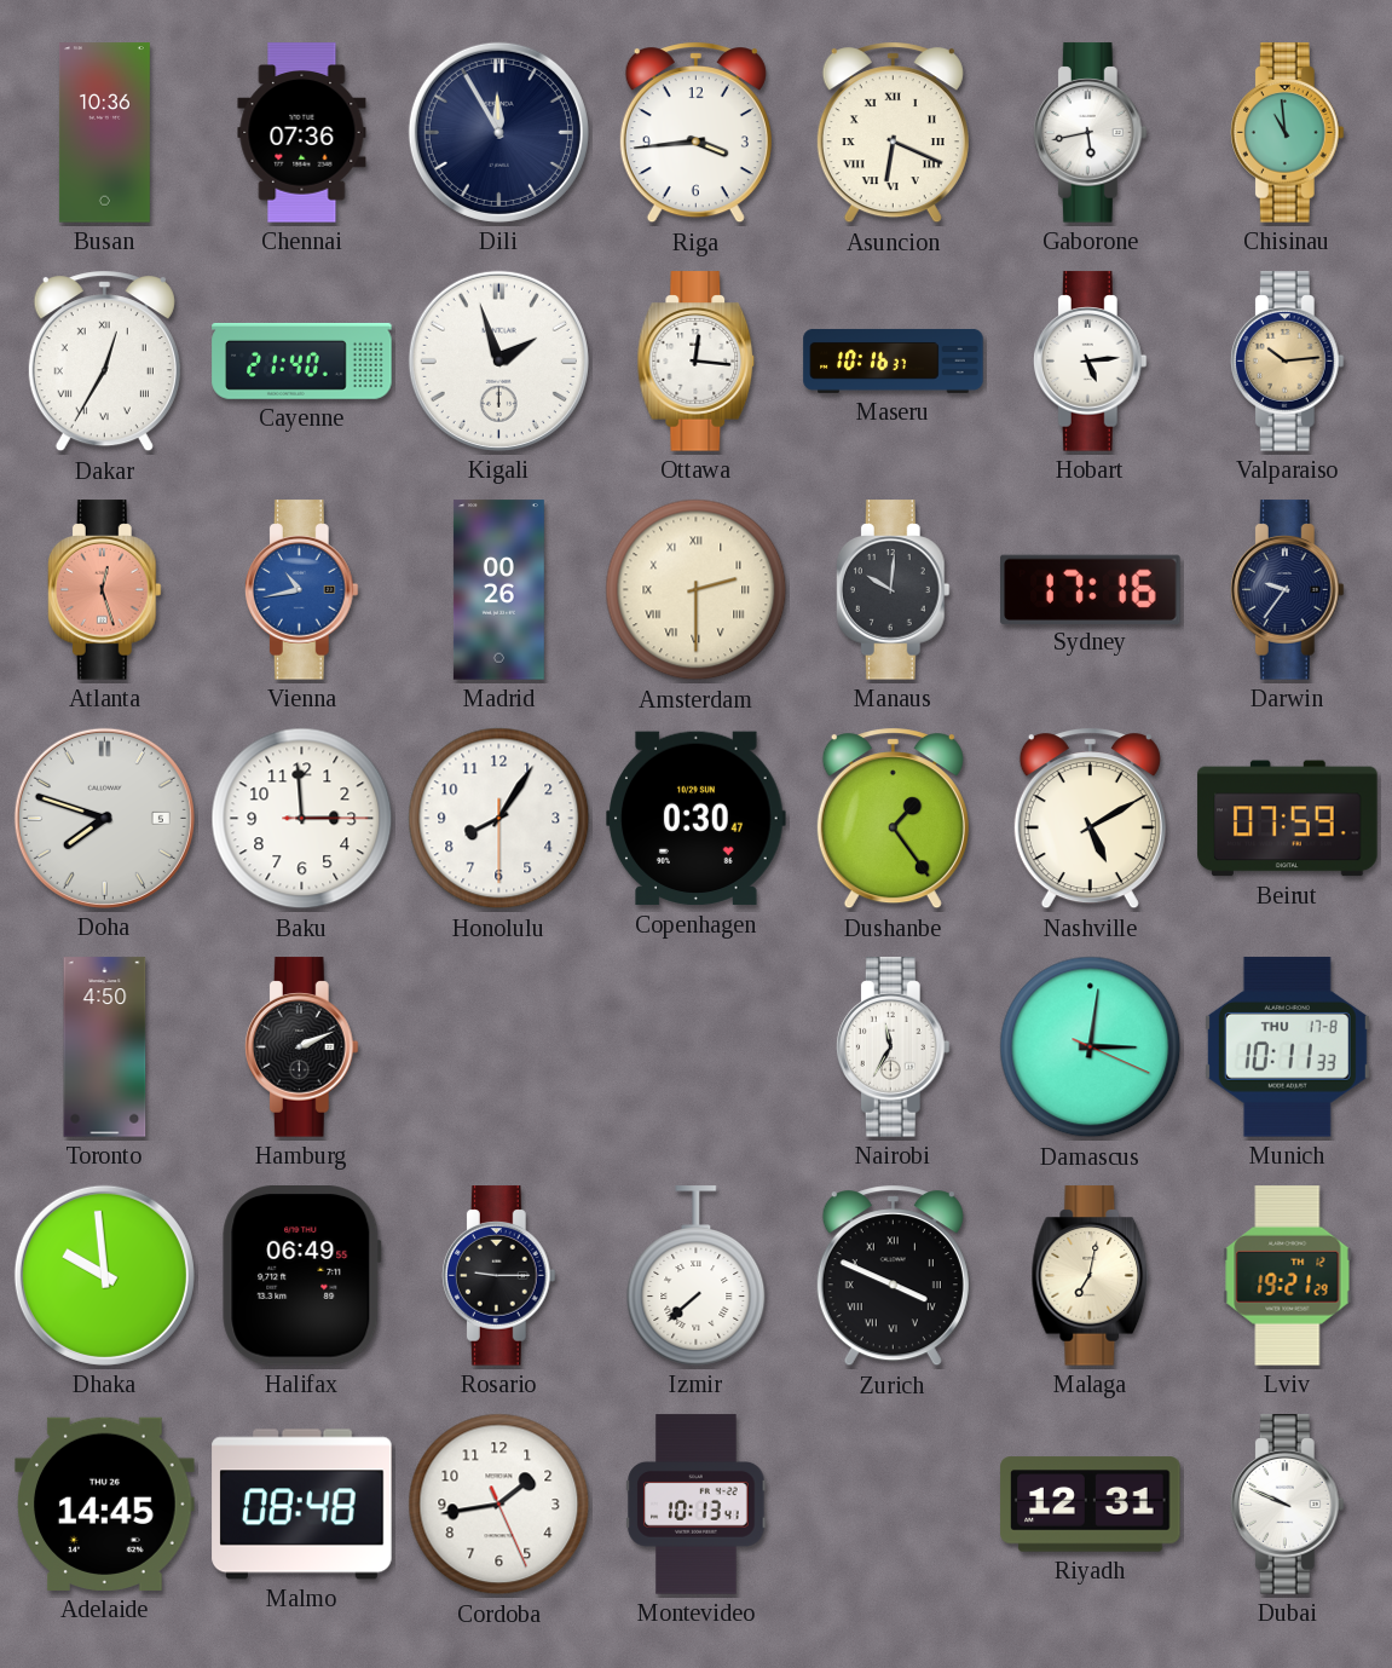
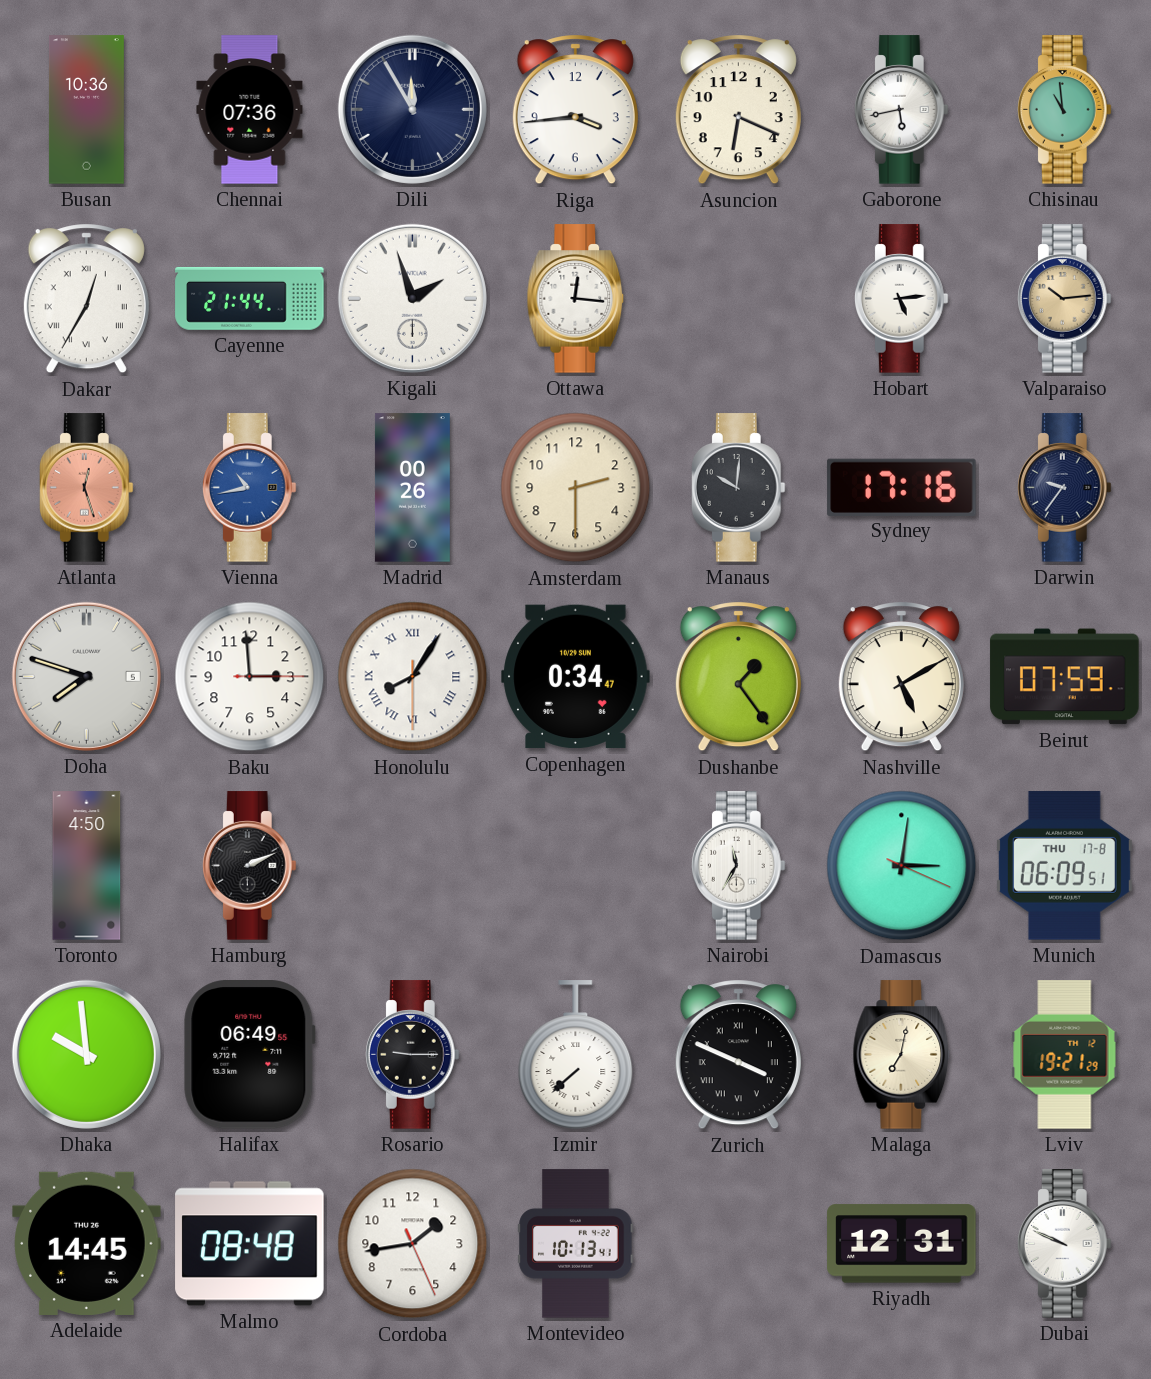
Asuncion numerals: Roman -> Arabic (738, 110)
Cayenne: 21:40 -> 21:44 (250, 298)
Maseru: 10:16 -> none (894, 360)
Amsterdam numerals: Roman -> Arabic (576, 488)
Honolulu numerals: Arabic -> Roman (413, 677)
Copenhagen: 0:30 -> 0:34 (576, 677)
Munich: 10:11 -> 06:09 (1064, 866)
